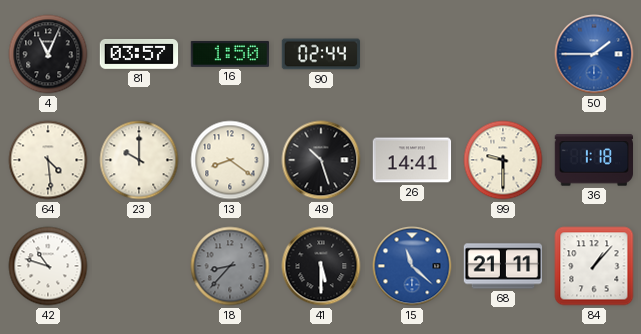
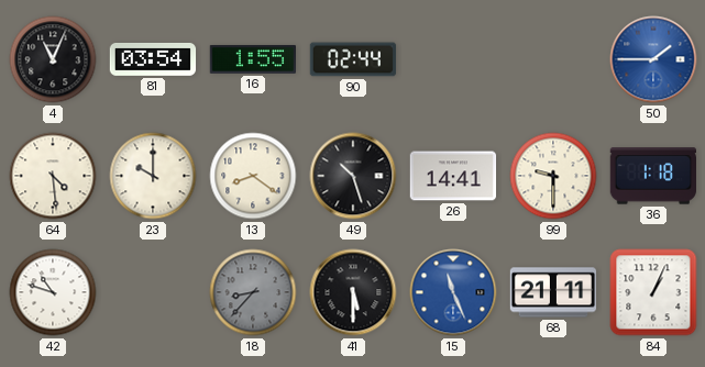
81: 03:57 -> 03:54 (153, 59)
16: 1:50 -> 1:55 (253, 59)
15: 11:22 -> 11:26 (453, 292)
84: 1:07 -> 1:04 (653, 292)
